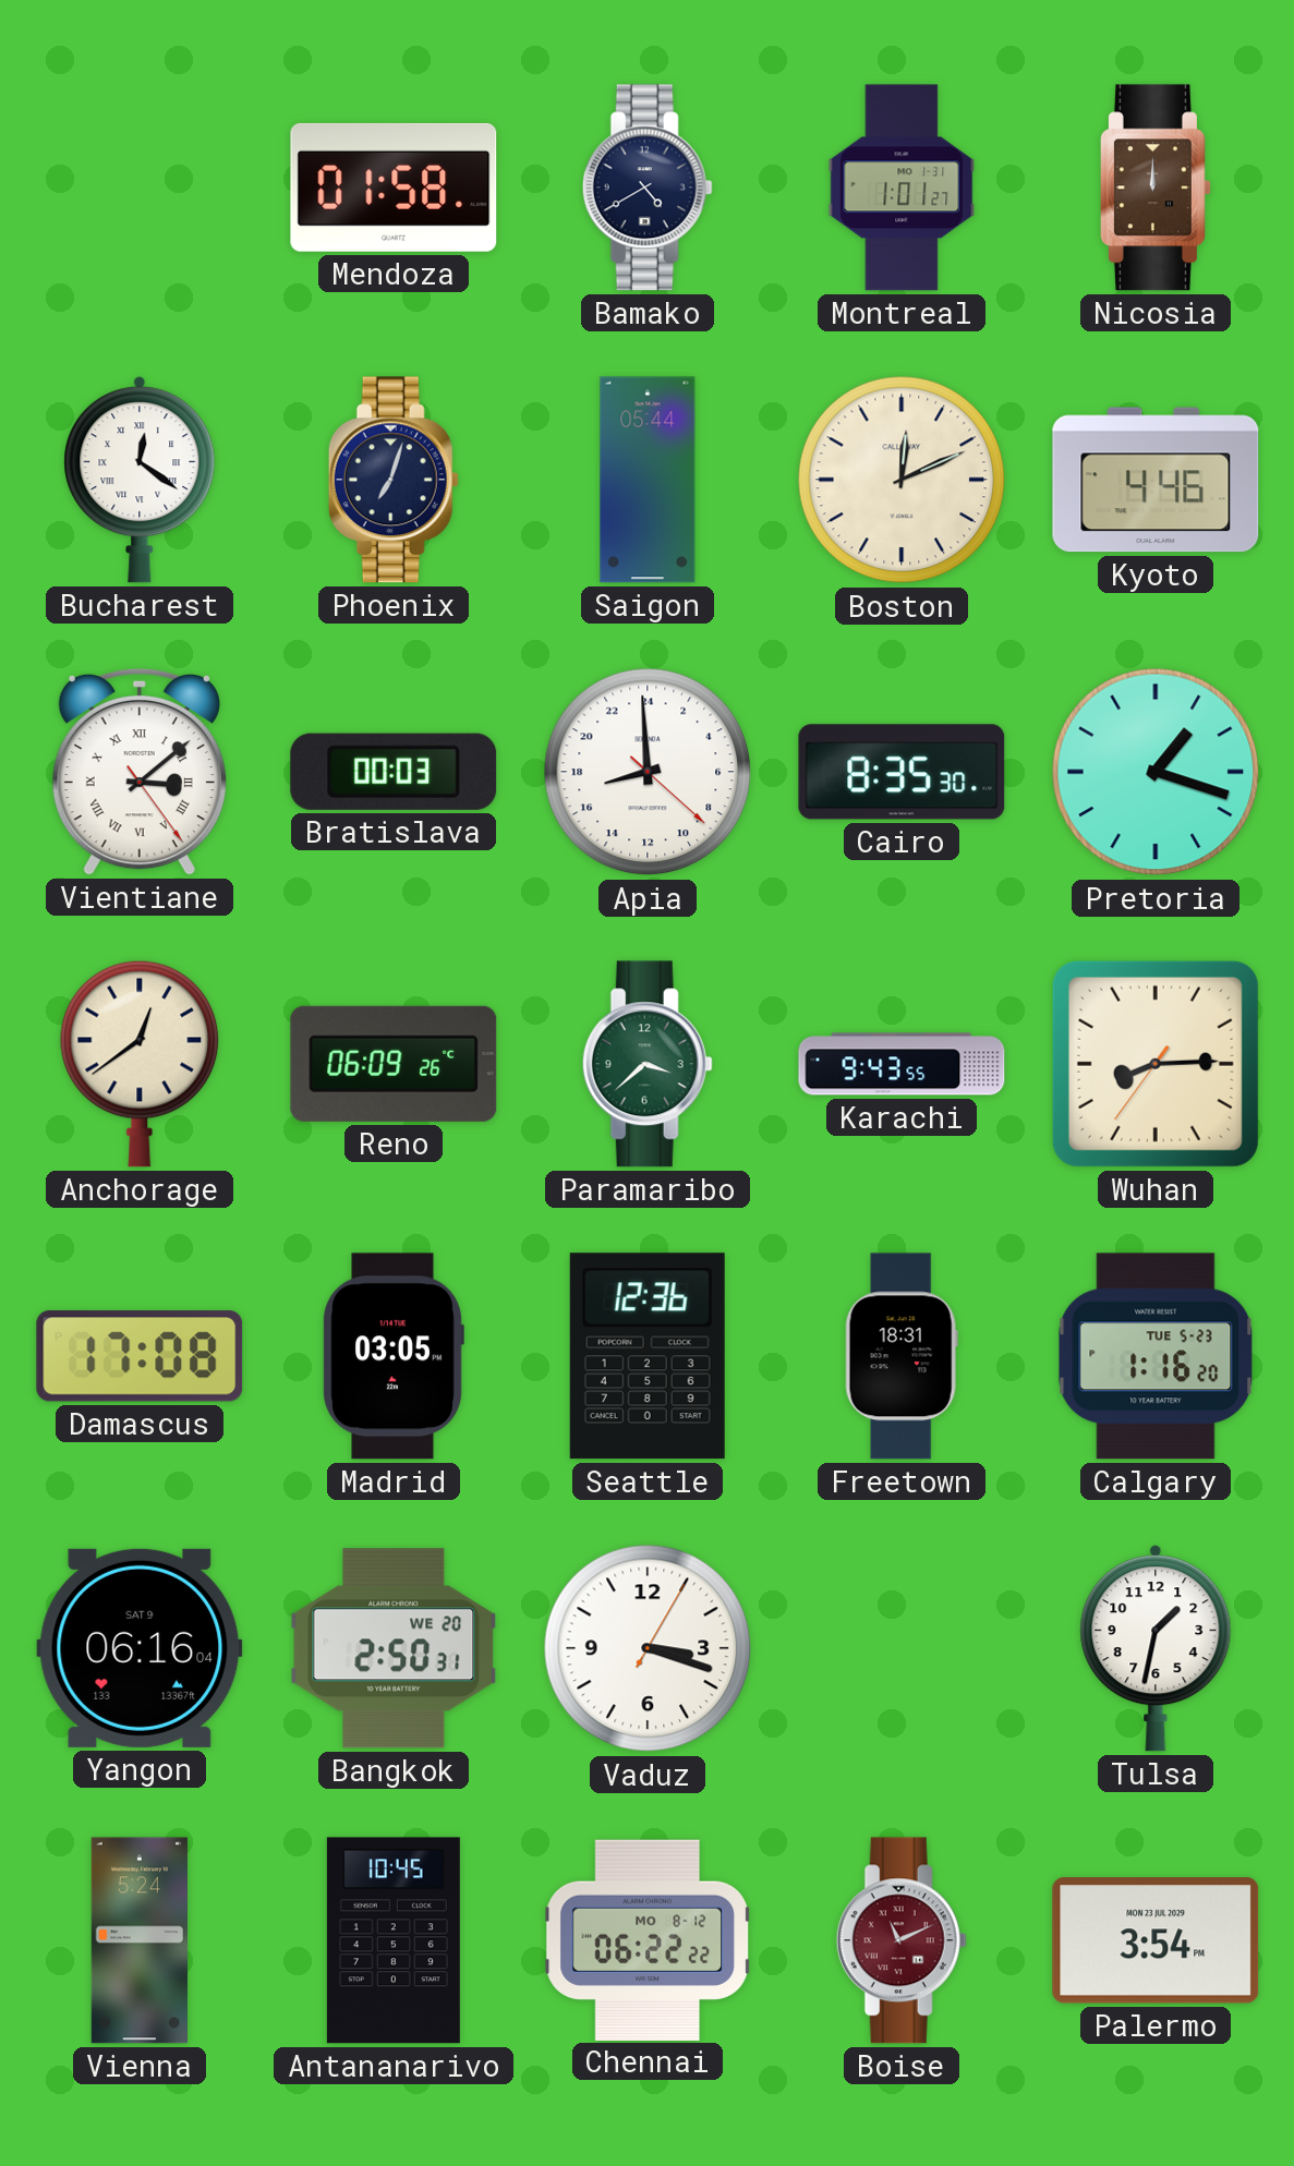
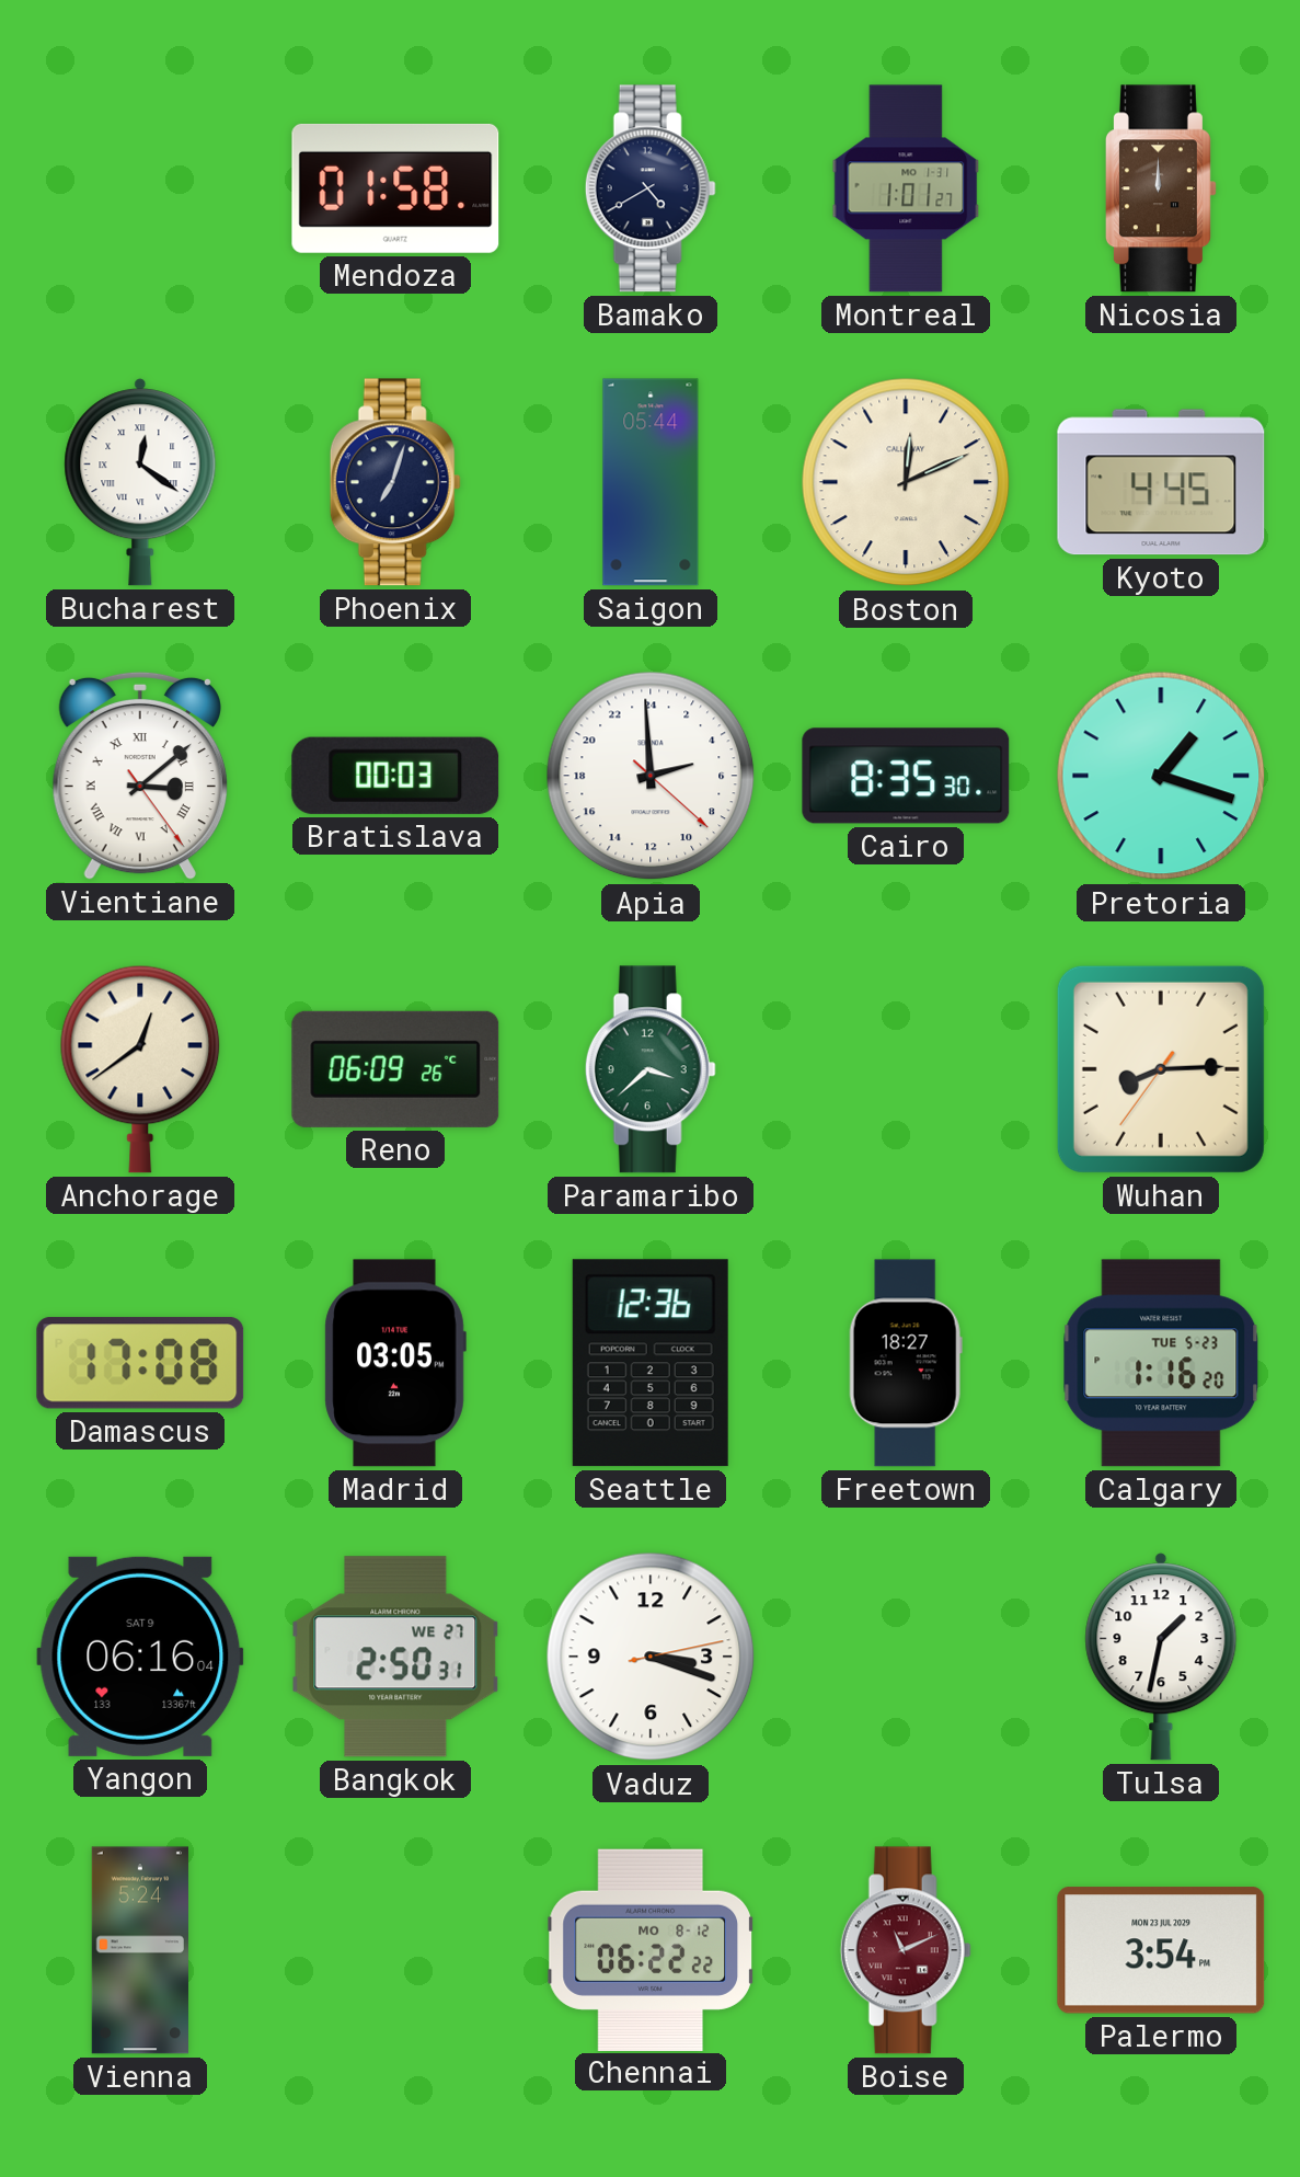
Kyoto: 4:46 -> 4:45 (1161, 482)
Apia: 16:59 -> 4:59 (651, 776)
Karachi: 9:43 -> none (902, 1064)
Freetown: 18:31 -> 18:27 (906, 1363)
Bangkok date: WE 20 -> WE 27 (395, 1657)
Vaduz: 3:18:05 -> 3:18:13 (651, 1657)
Antananarivo: 10:45 -> none (394, 1940)
